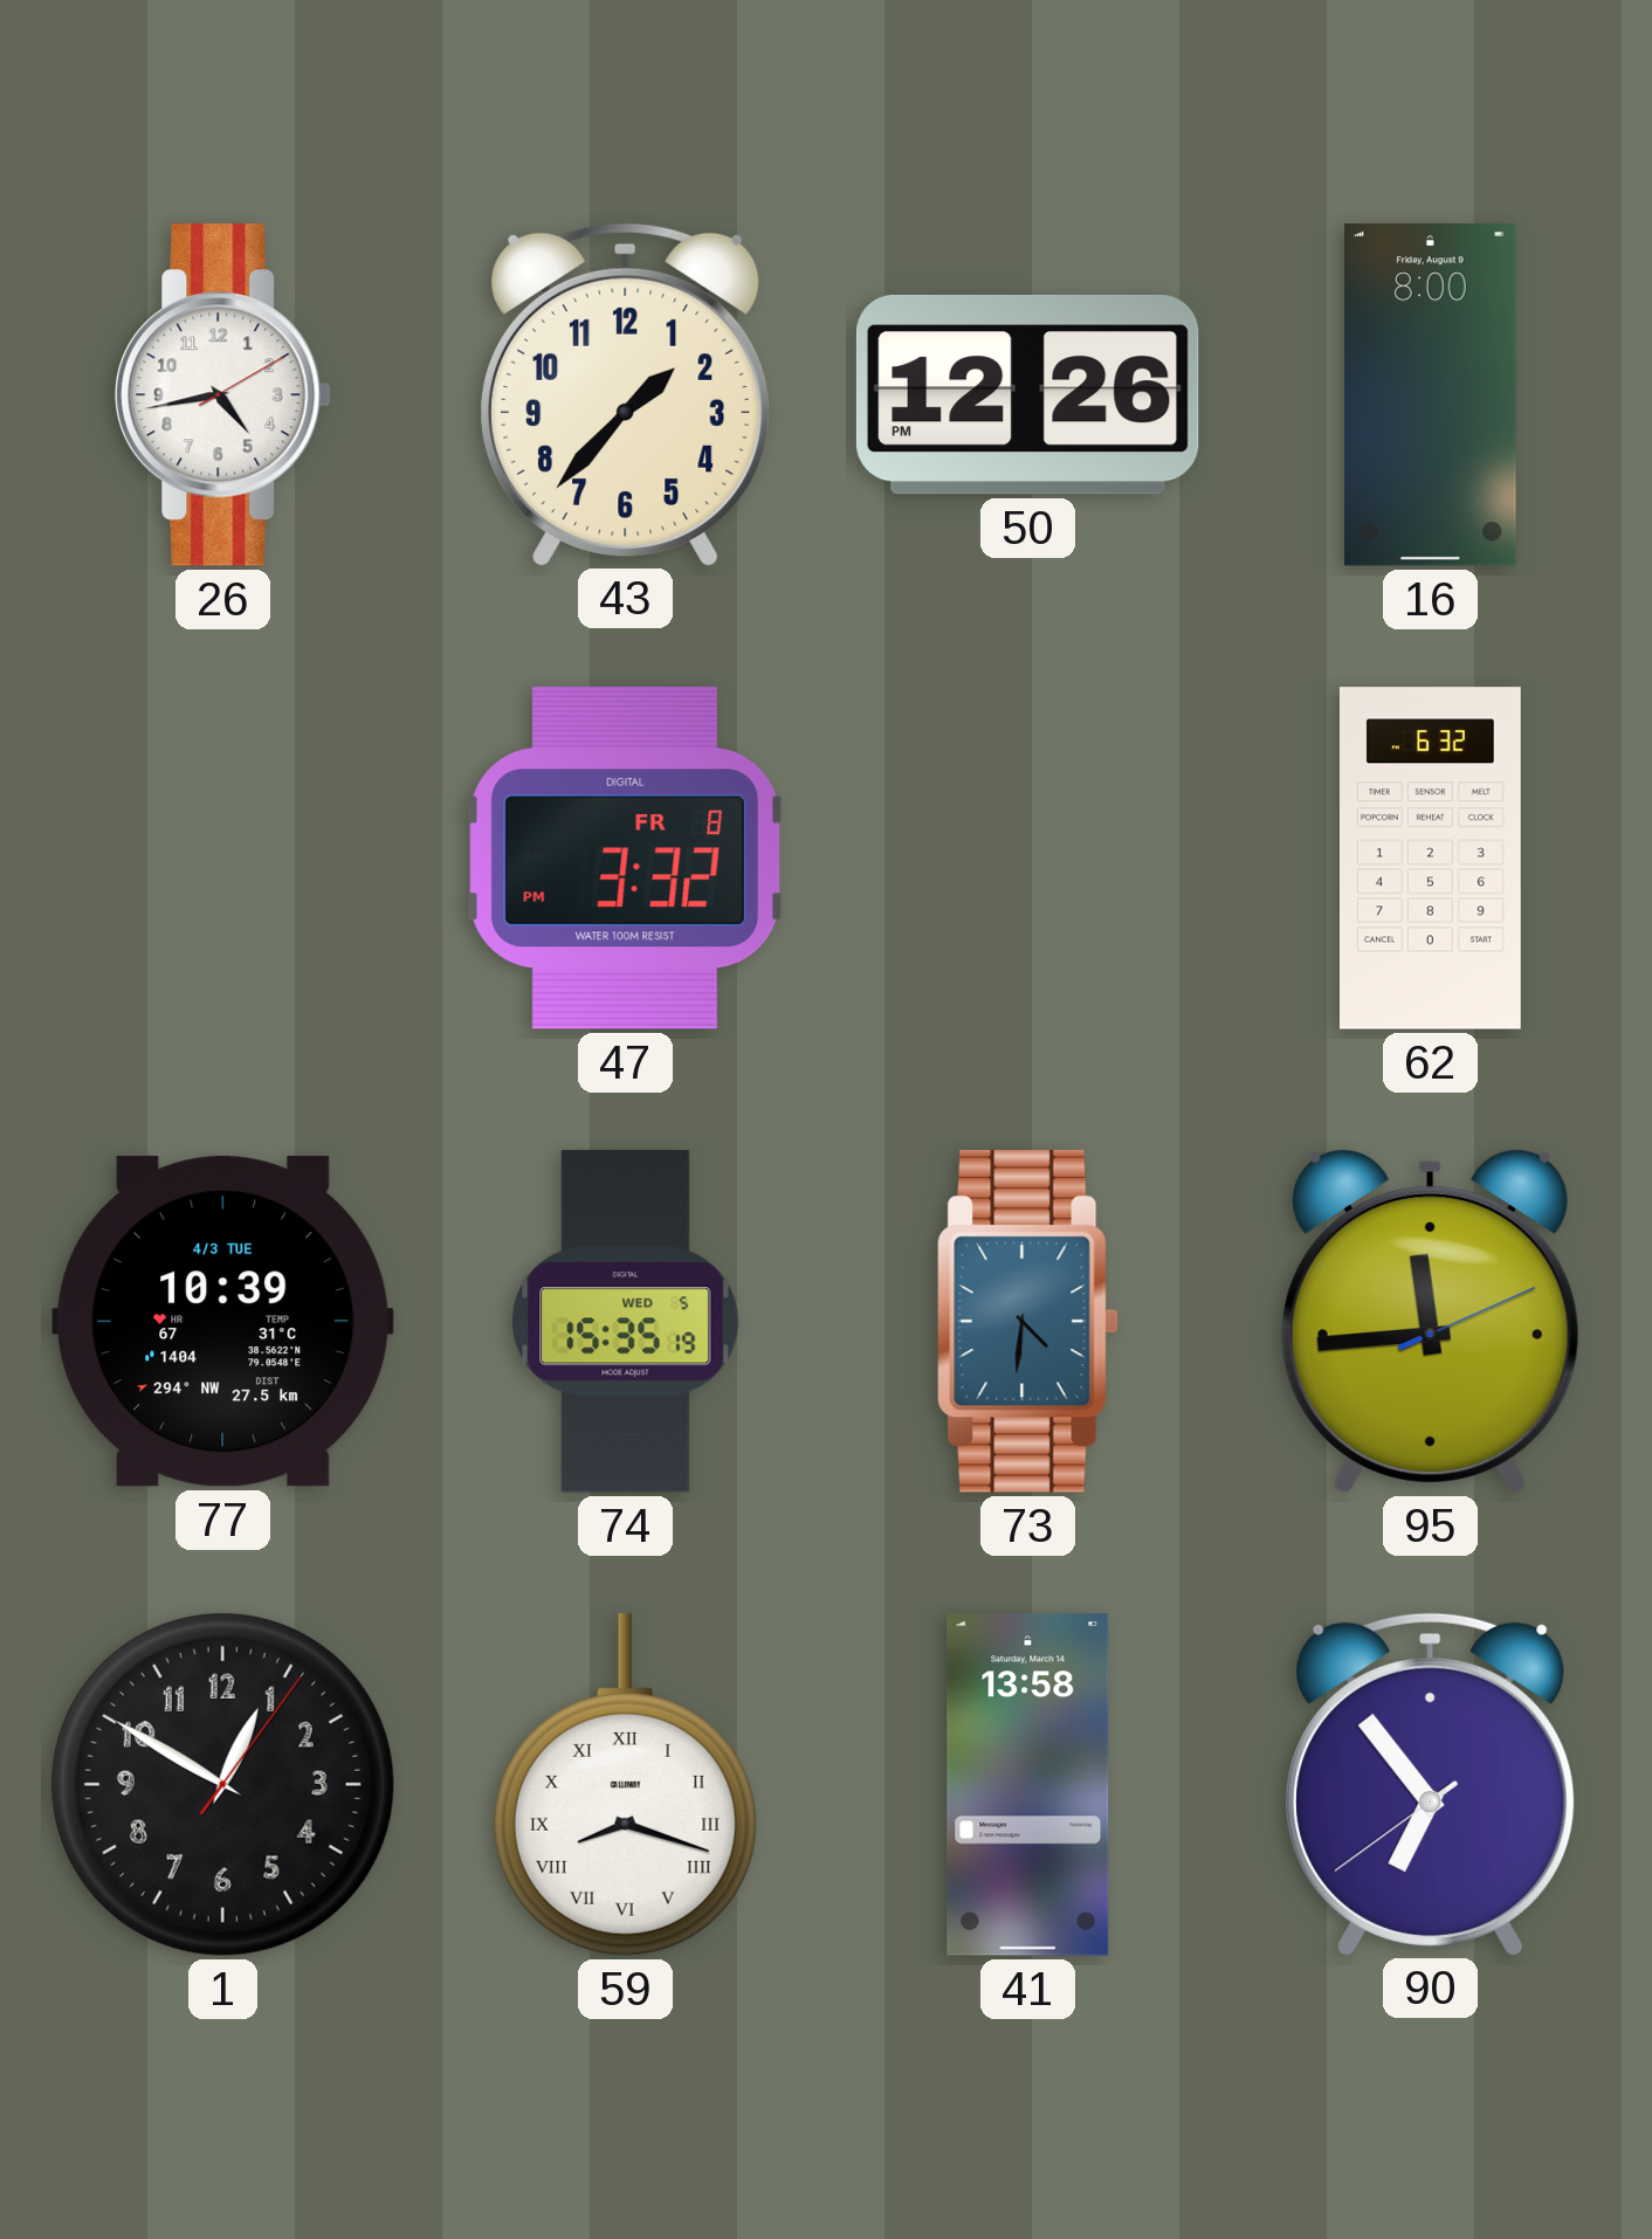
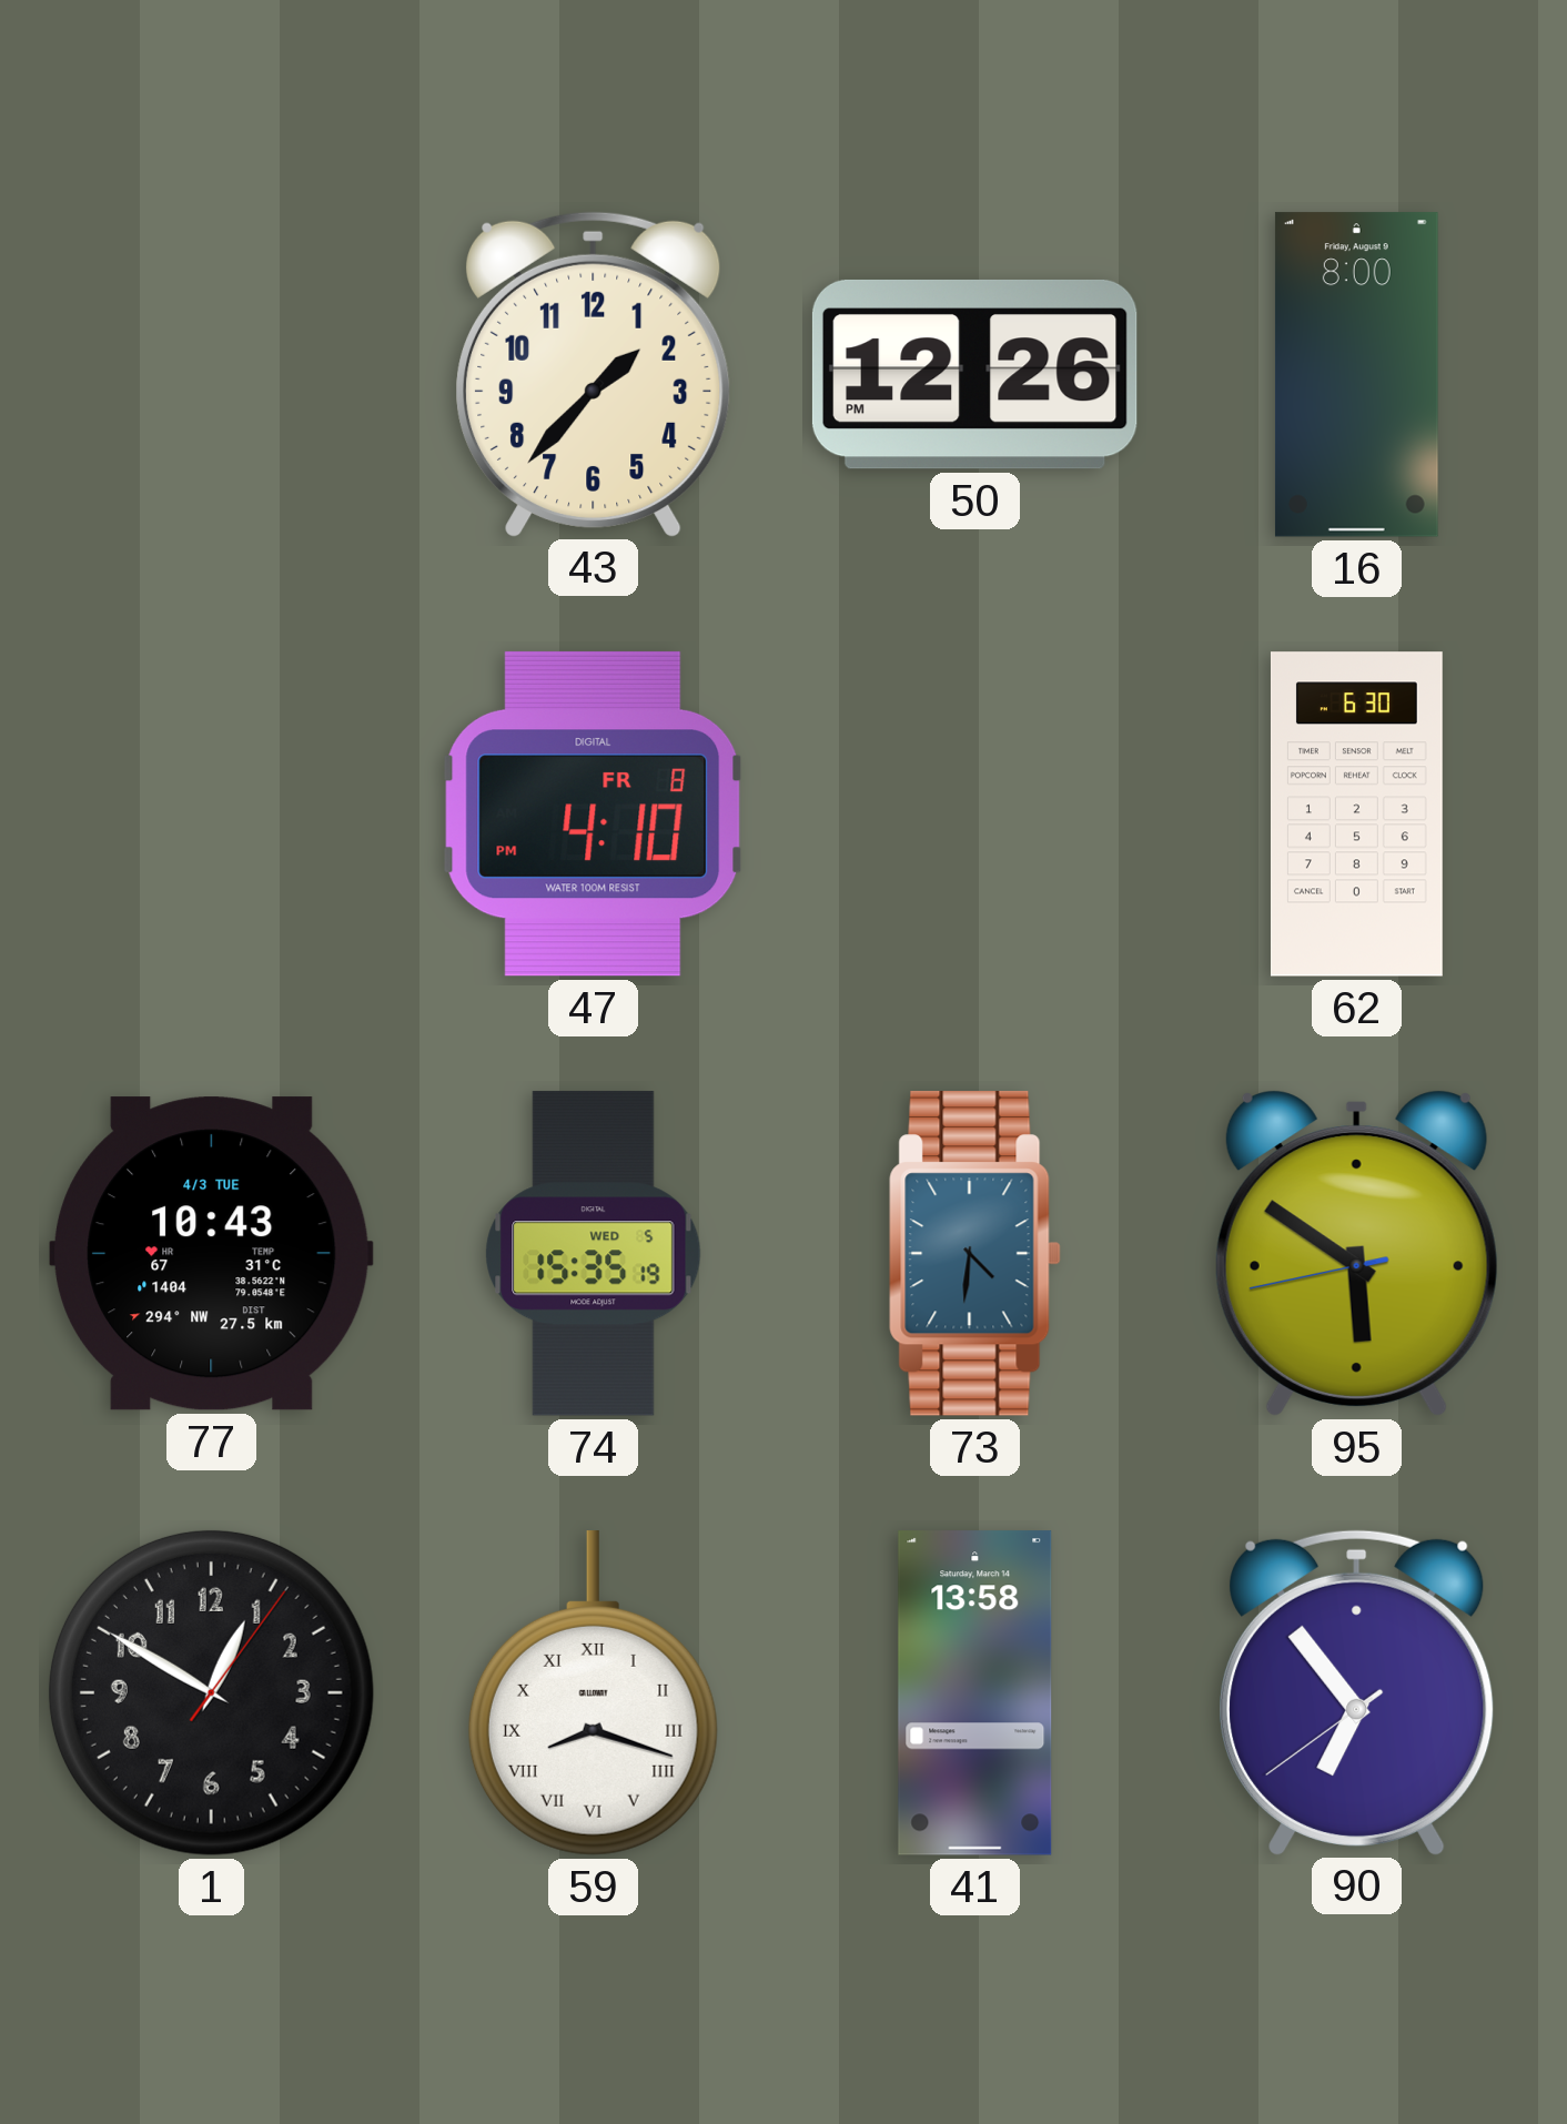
26: 4:43 -> none (223, 395)
47: 3:32 -> 4:10 (594, 813)
62: 6:32 -> 6:30 (1356, 815)
77: 10:39 -> 10:43 (212, 1254)
95: 11:44 -> 5:50 (1356, 1253)
